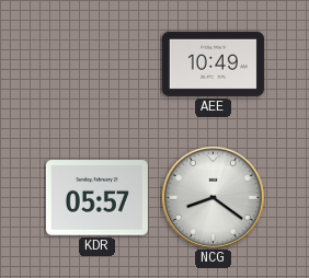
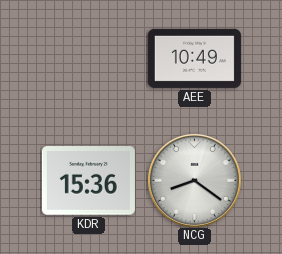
KDR: 05:57 -> 15:36 (88, 181)
